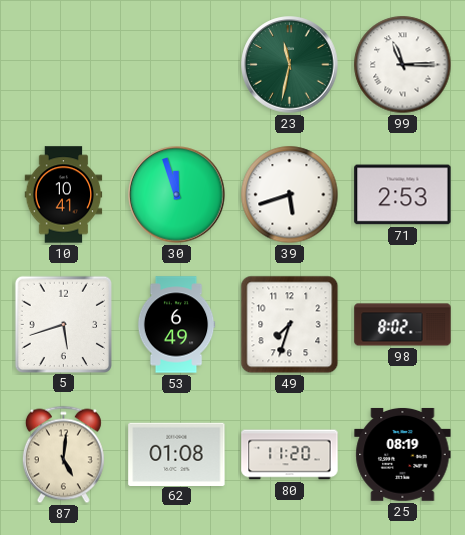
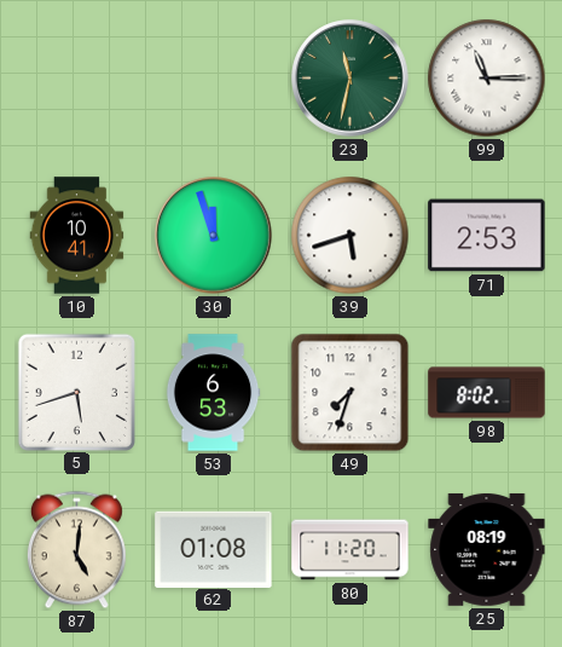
53: 6:49 -> 6:53 (213, 393)
